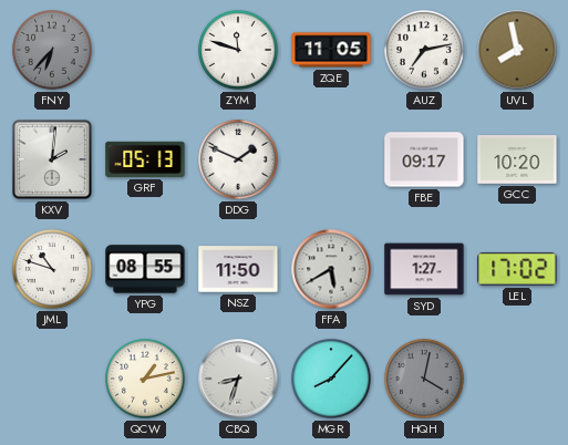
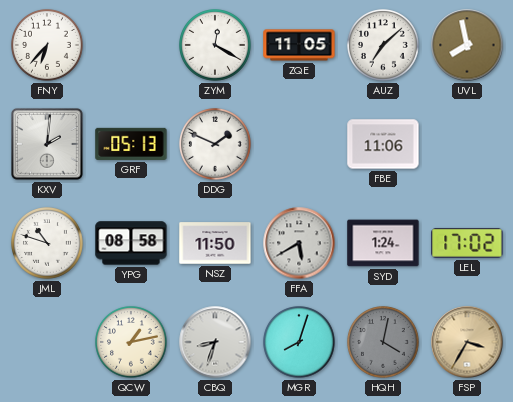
FNY dial: grey -> white (48, 46)
ZYM: 11:48 -> 12:20 (216, 46)
AUZ: 7:13 -> 7:08 (384, 46)
FBE: 09:17 -> 11:06 (383, 144)
GCC: 10:20 -> none (517, 161)
YPG: 08:55 -> 08:58 (131, 243)
SYD: 1:27 -> 1:24 (383, 243)
MGR: 8:07 -> 8:03 (300, 343)
FSP: none -> 3:35 (467, 342)
